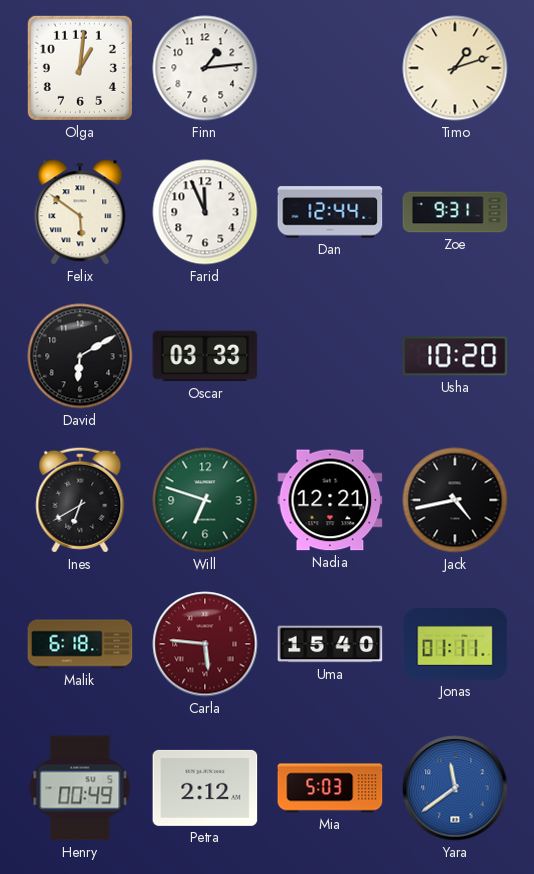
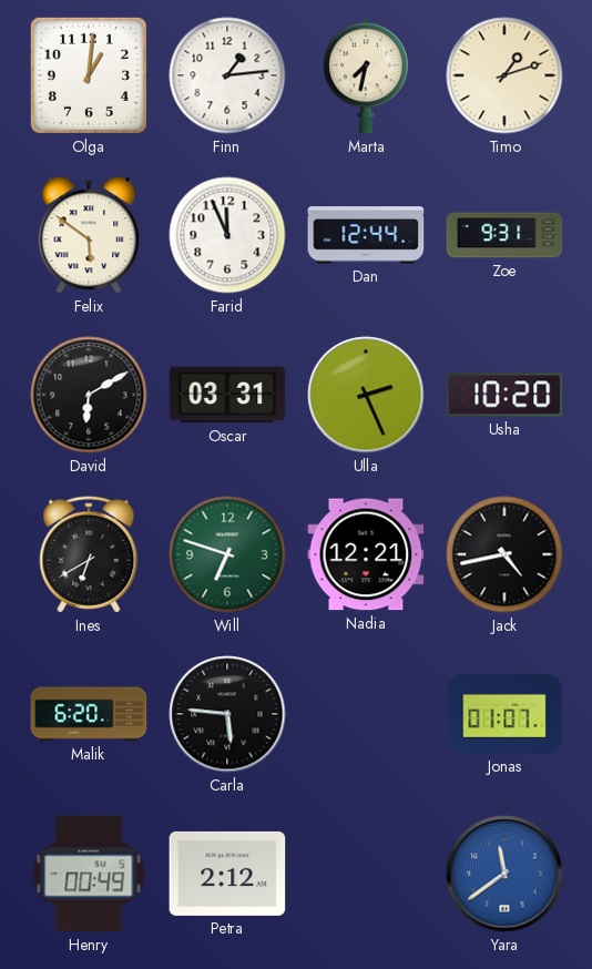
Marta: none -> 7:32 (366, 75)
Oscar: 03:33 -> 03:31 (227, 395)
Ulla: none -> 2:26 (366, 395)
Malik: 6:18 -> 6:20 (89, 714)
Carla dial: burgundy -> black (227, 714)
Uma: 15:40 -> none (330, 644)
Jonas: 01:11 -> 01:07 (504, 714)
Mia: 5:03 -> none (330, 788)
